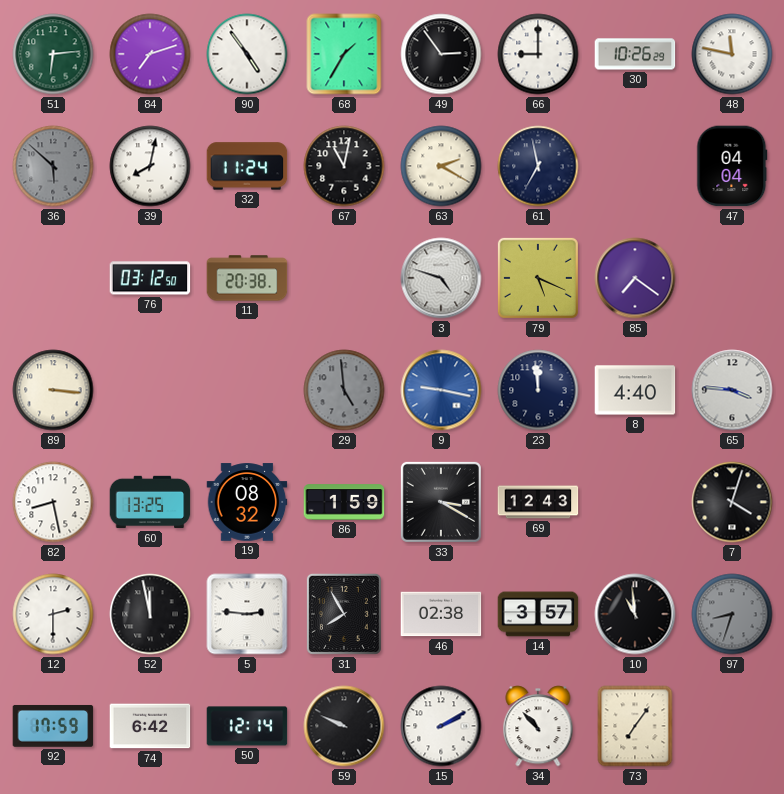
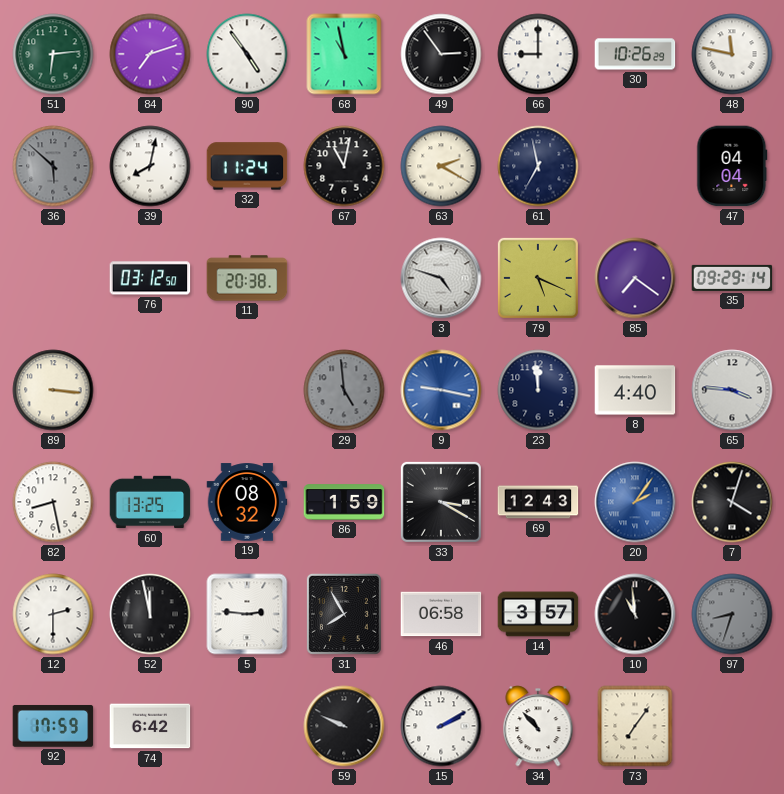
68: 1:35 -> 10:58 (344, 54)
35: none -> 09:29 (732, 278)
20: none -> 2:06 (635, 502)
46: 02:38 -> 06:58 (441, 614)
50: 12:14 -> none (247, 726)
